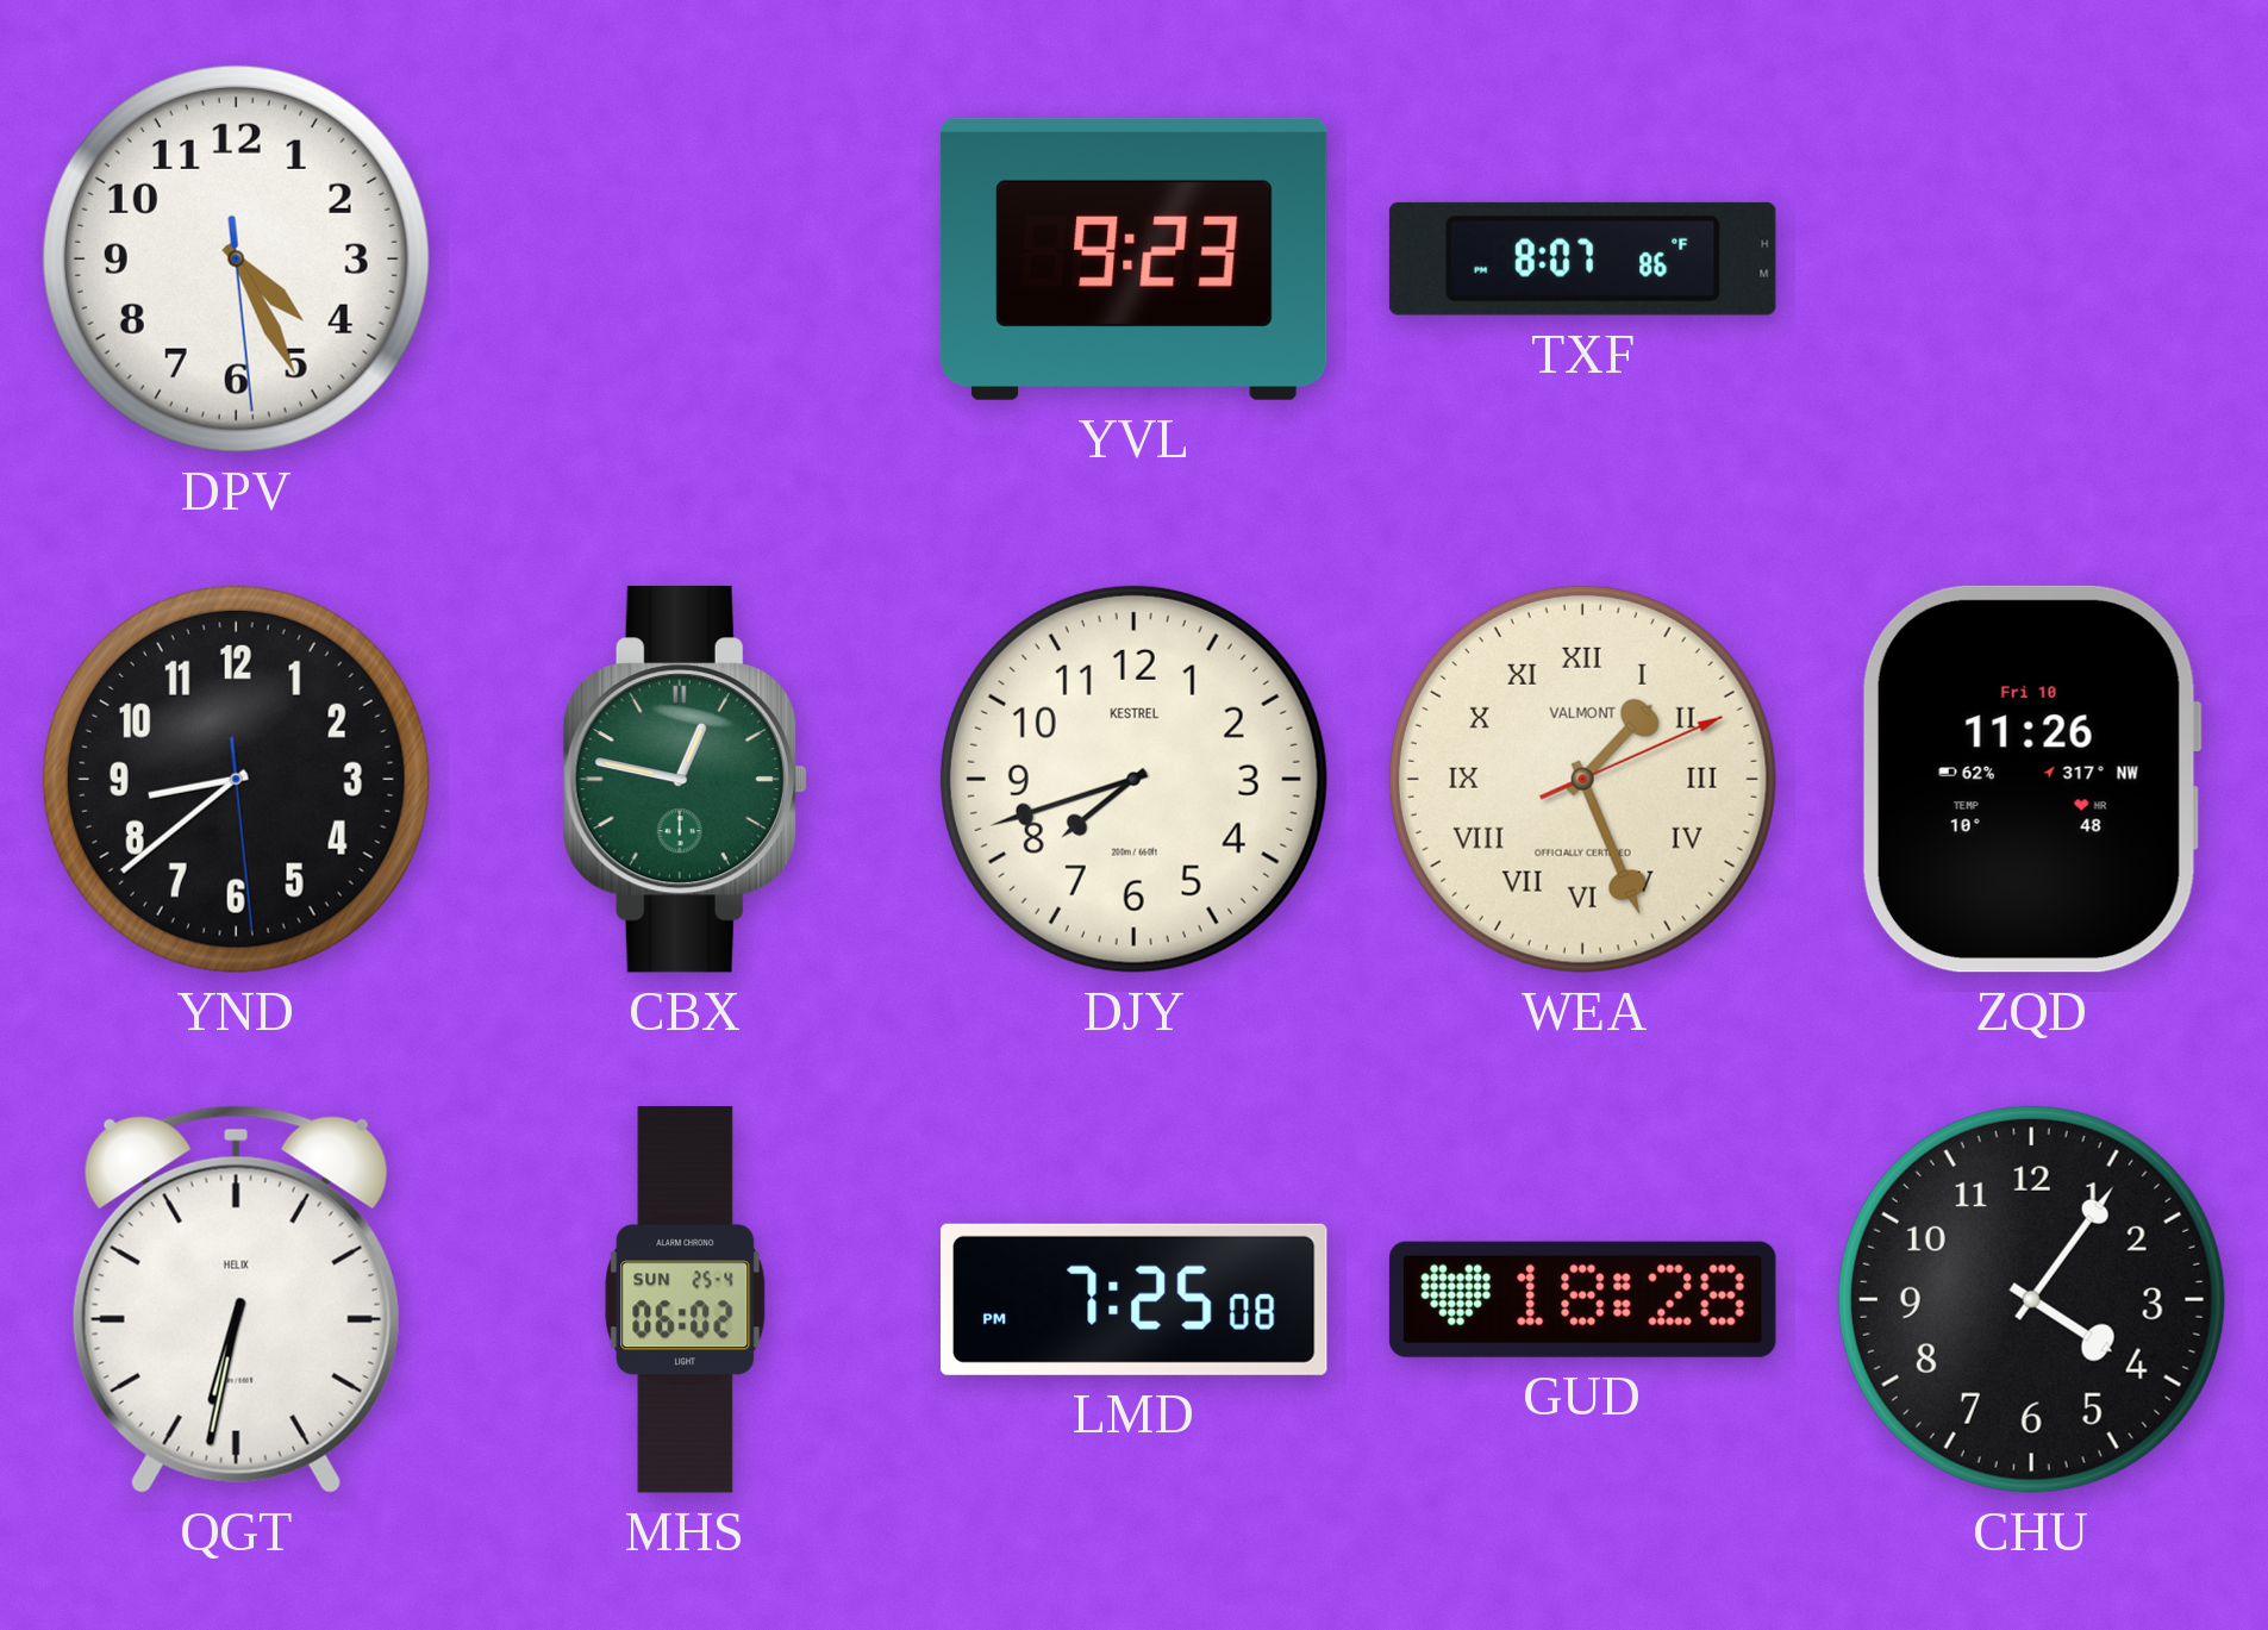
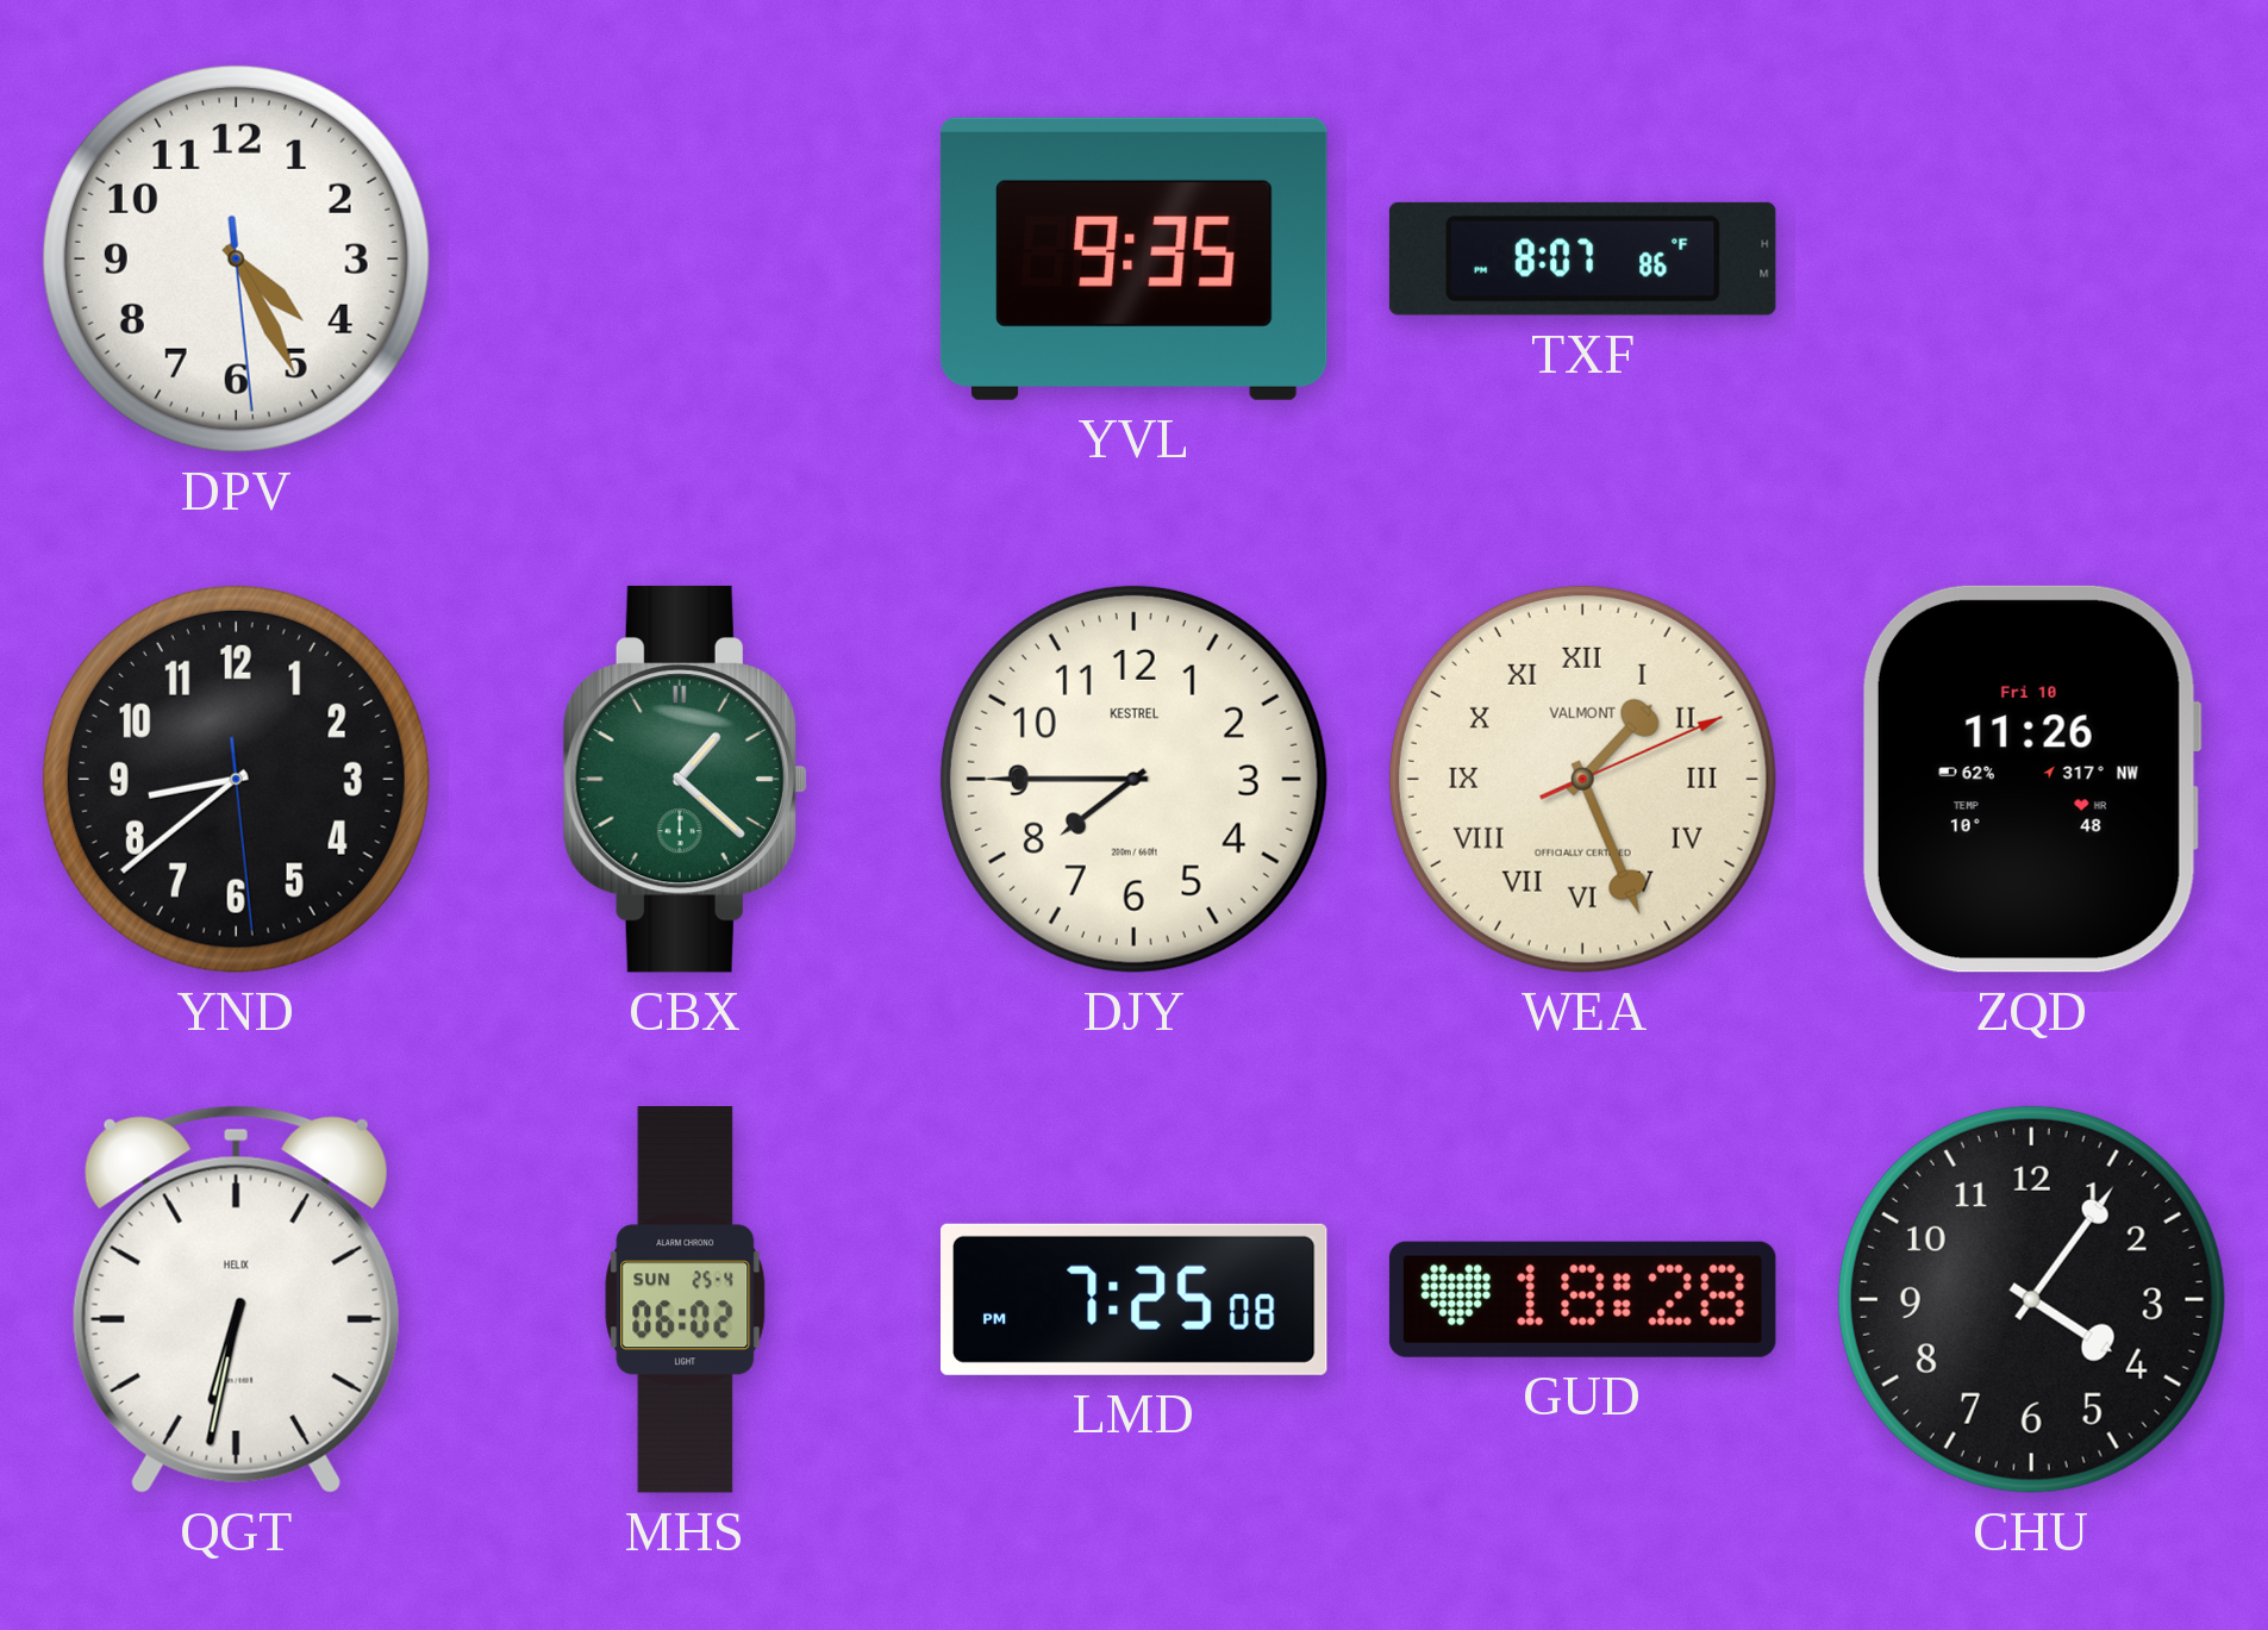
YVL: 9:23 -> 9:35 (1133, 258)
CBX: 12:47 -> 1:22 (685, 779)
DJY: 7:42 -> 7:45 (1133, 779)
